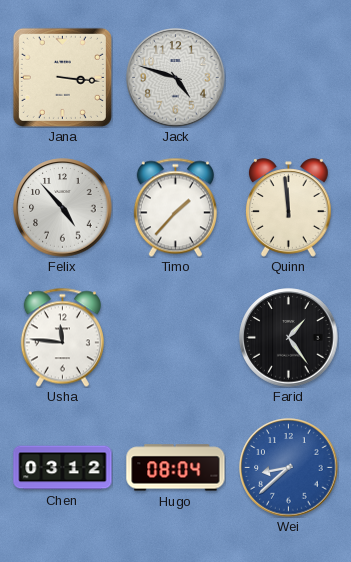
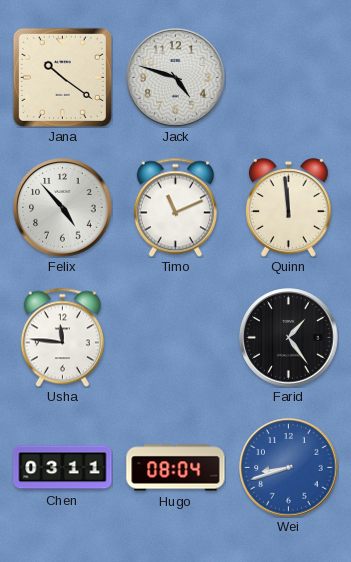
Jana: 3:16 -> 10:21 (62, 77)
Timo: 1:37 -> 11:11 (175, 207)
Chen: 03:12 -> 03:11 (63, 468)
Wei: 8:38 -> 8:42 (289, 468)
